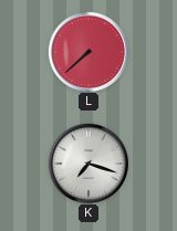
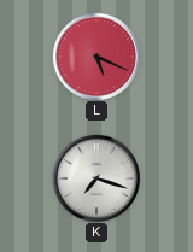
L: 7:38 -> 5:19 (95, 55)
